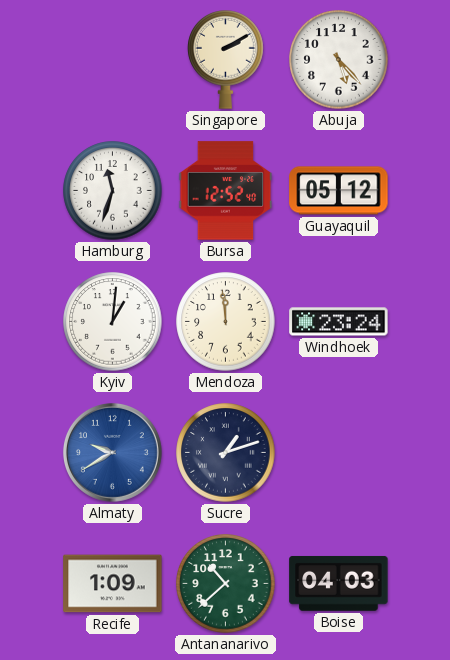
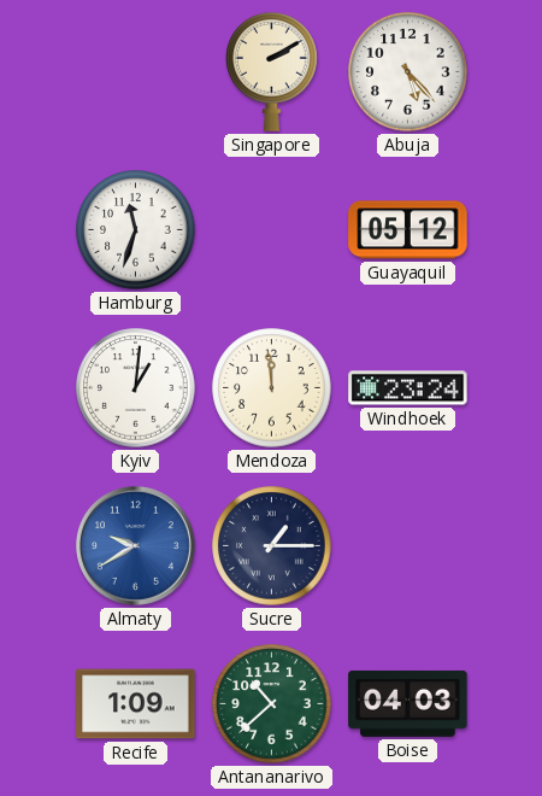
Bursa: 12:52 -> none (226, 191)
Sucre: 1:12 -> 1:15 (272, 546)
